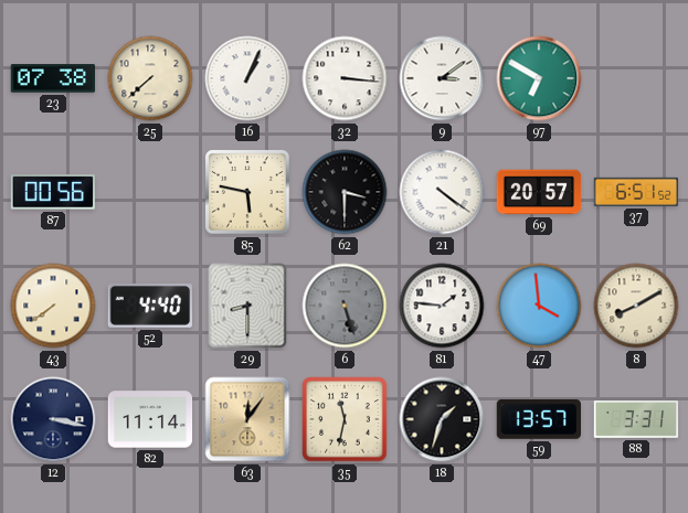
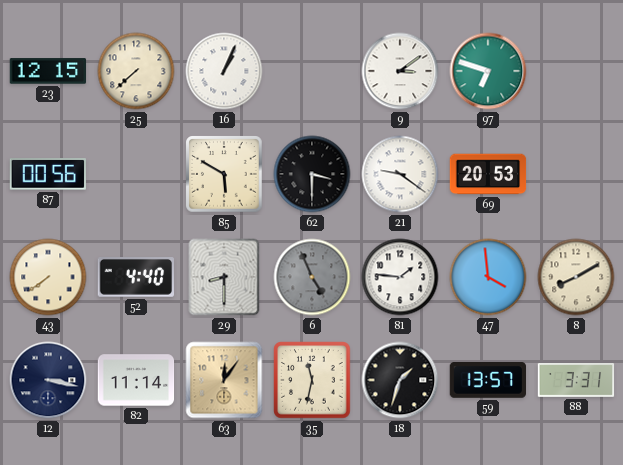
23: 07:38 -> 12:15 (48, 71)
32: 3:16 -> none (345, 78)
97: 6:50 -> 6:48 (488, 71)
85: 5:47 -> 5:50 (224, 174)
21: 4:21 -> 9:21 (400, 174)
69: 20:57 -> 20:53 (488, 174)
37: 6:51 -> none (636, 192)
6: 5:27 -> 4:56 (312, 277)
